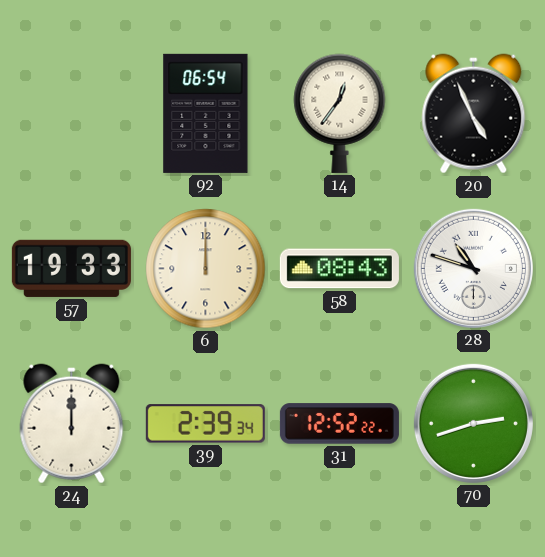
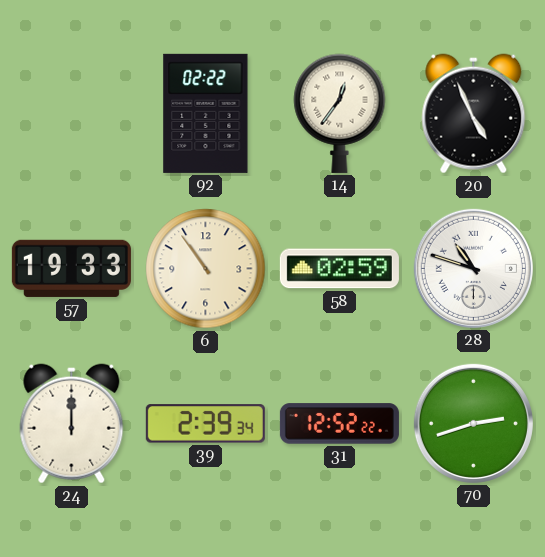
92: 06:54 -> 02:22 (206, 113)
6: 12:00 -> 10:54 (206, 269)
58: 08:43 -> 02:59 (339, 269)
